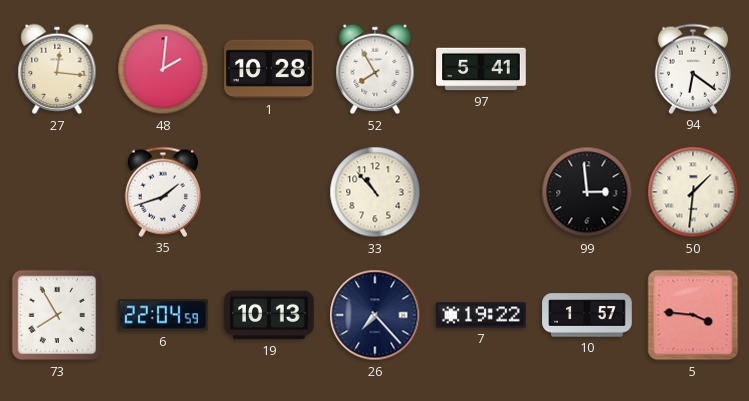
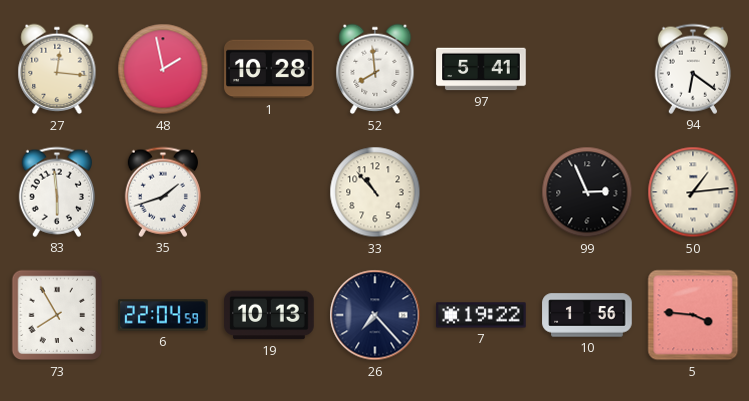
48: 2:01 -> 1:58 (163, 69)
52: 7:55 -> 7:59 (375, 69)
83: none -> 5:59 (57, 192)
99: 2:59 -> 2:56 (587, 192)
50: 1:31 -> 1:14 (693, 192)
10: 1:57 -> 1:56 (587, 315)
